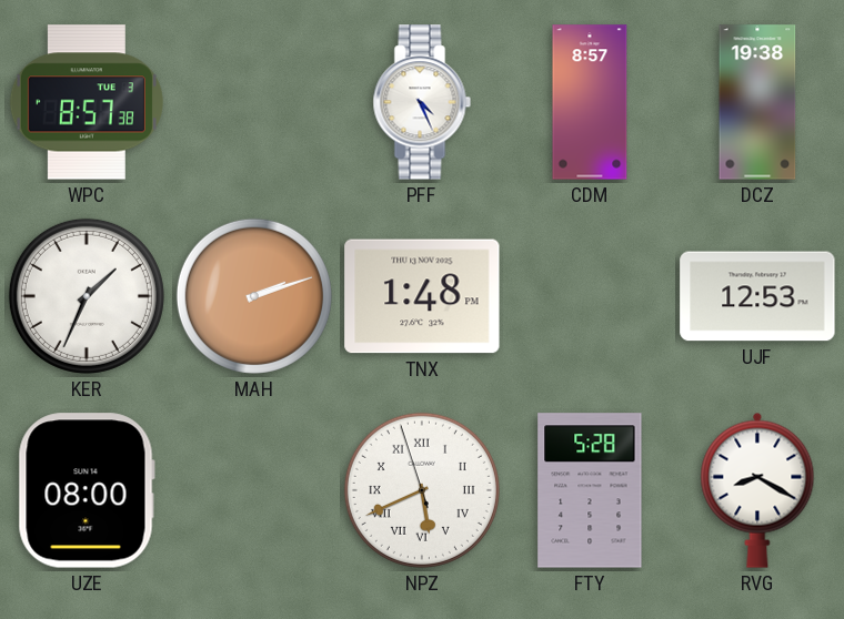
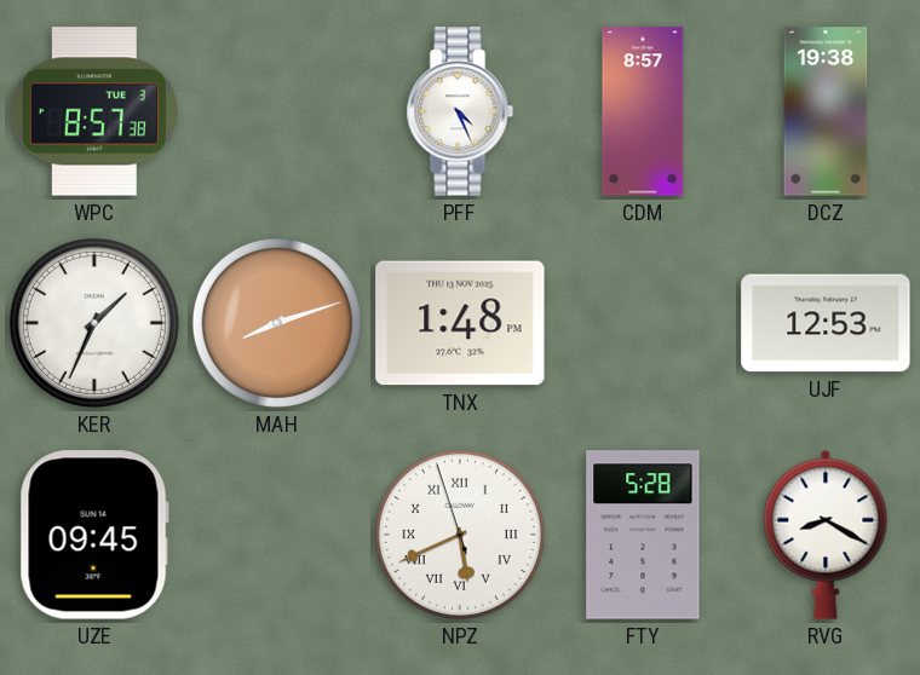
MAH: 2:12 -> 8:12 (277, 323)
UZE: 08:00 -> 09:45 (94, 535)
